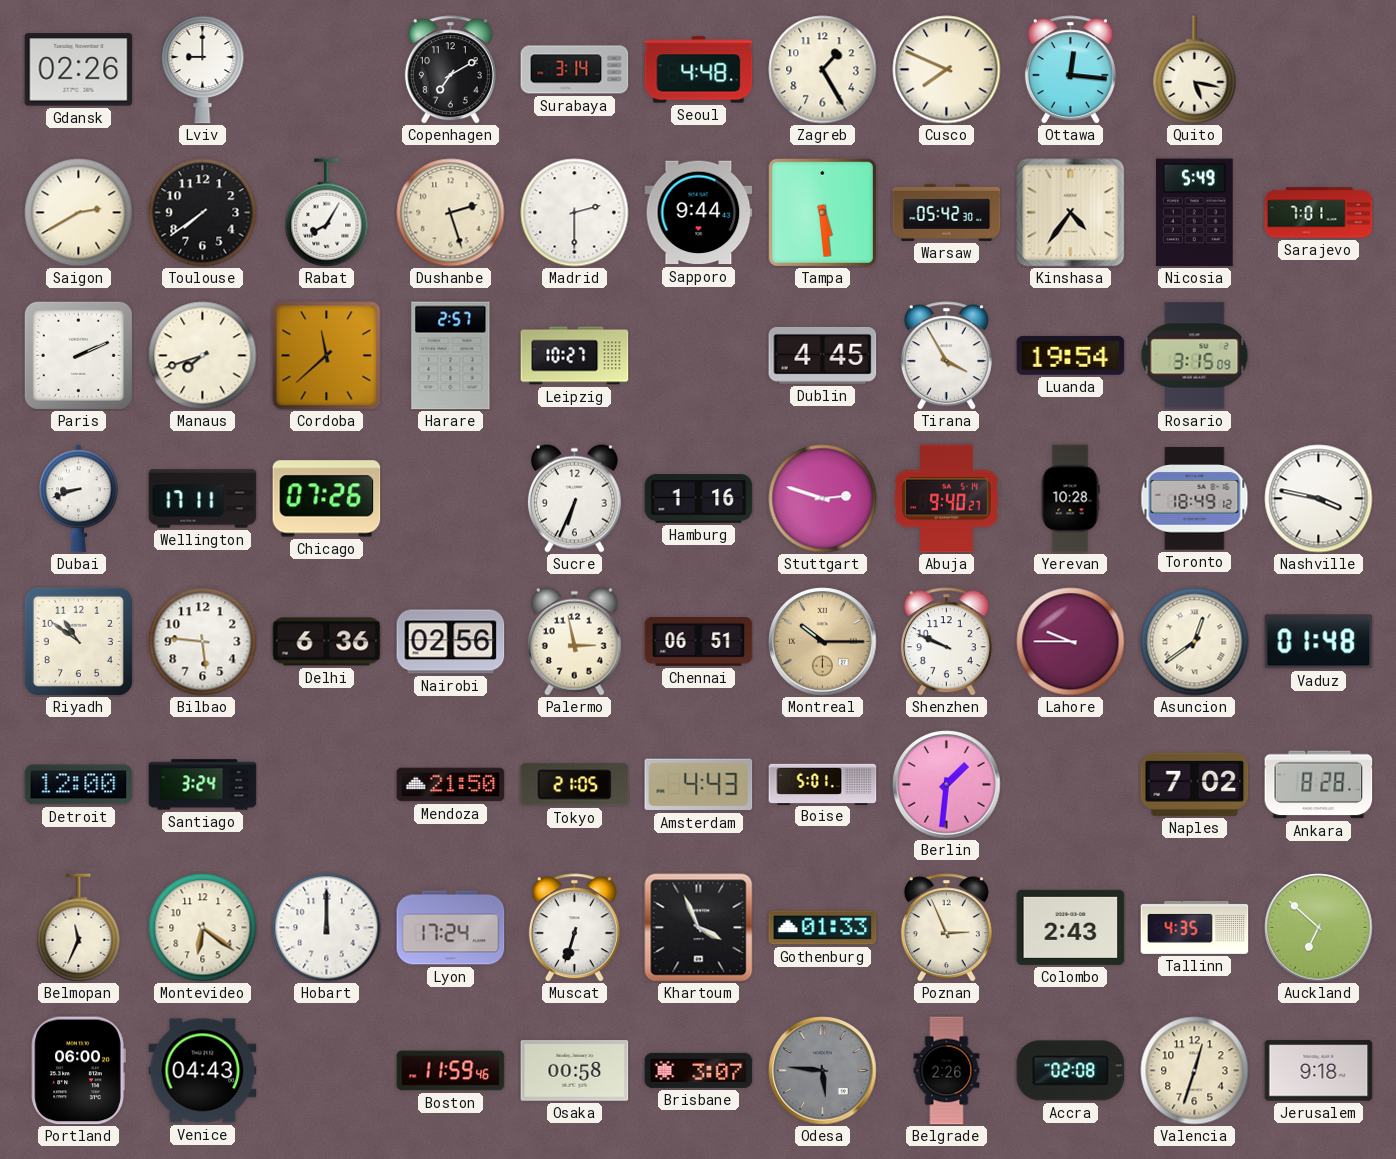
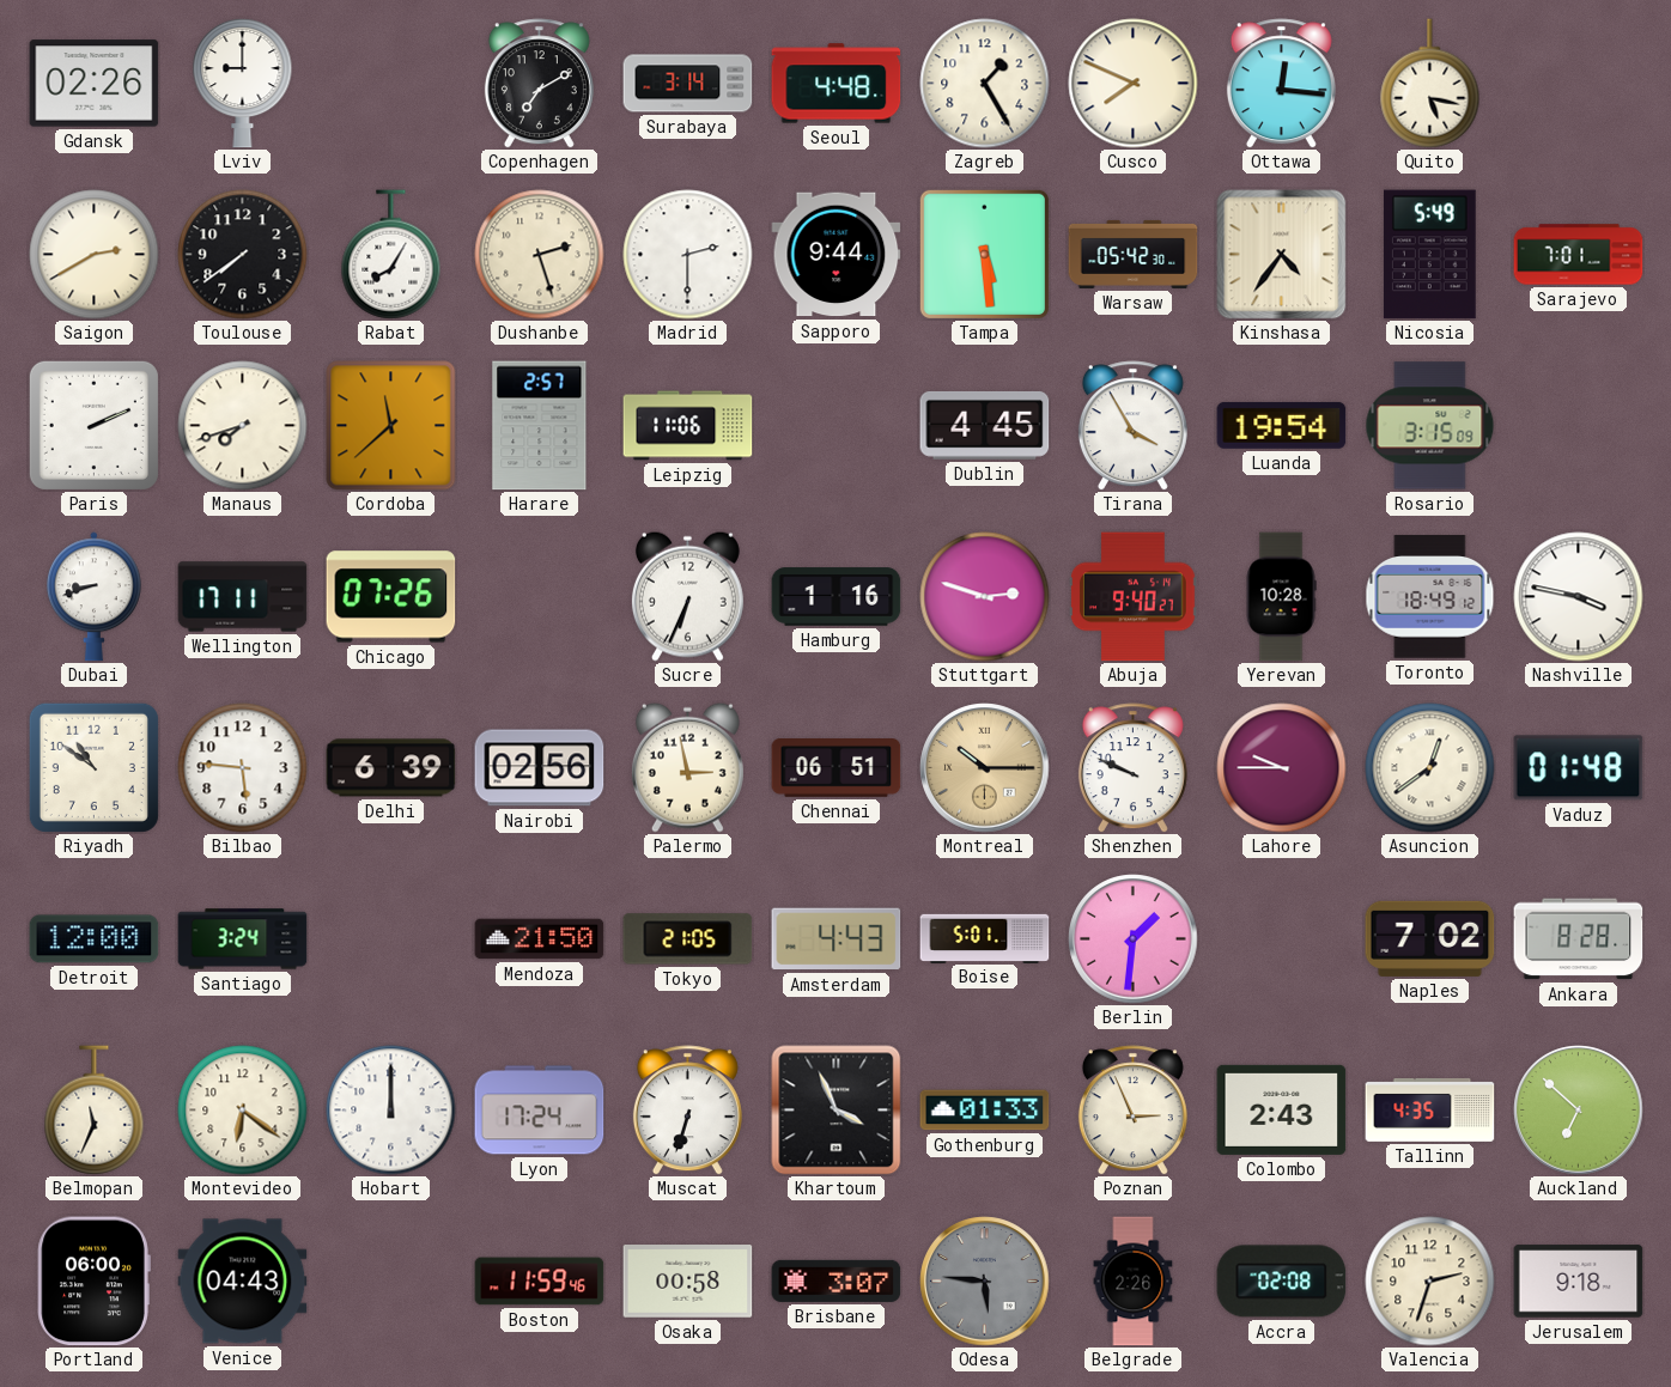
Leipzig: 10:27 -> 11:06 (688, 426)
Delhi: 6:36 -> 6:39 (391, 768)
Valencia: 12:33 -> 2:33 (1430, 1282)
